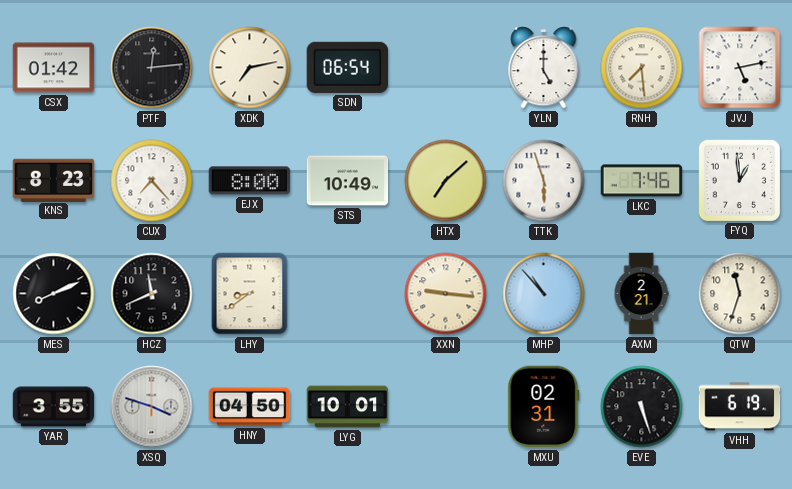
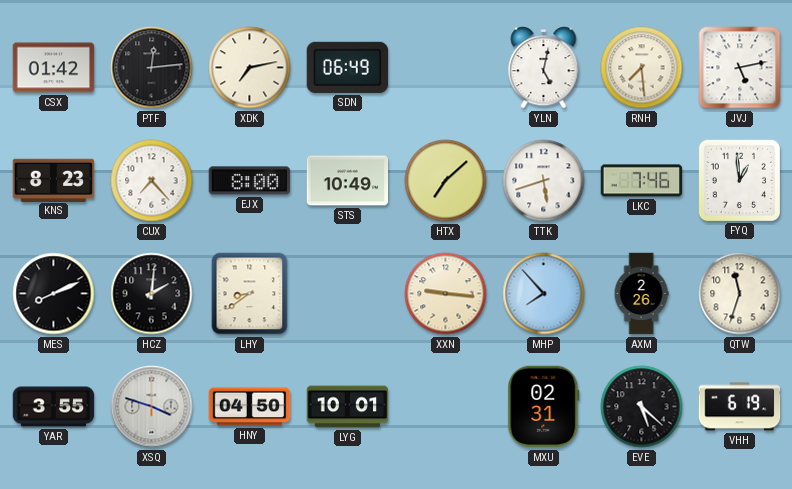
SDN: 06:54 -> 06:49 (348, 67)
YLN: 5:00 -> 5:02 (544, 68)
TTK: 5:57 -> 5:42 (544, 181)
HCZ: 11:41 -> 2:01 (152, 294)
MHP: 10:53 -> 7:53 (544, 294)
AXM: 2:21 -> 2:26 (641, 294)
EVE: 5:27 -> 5:22 (642, 407)
